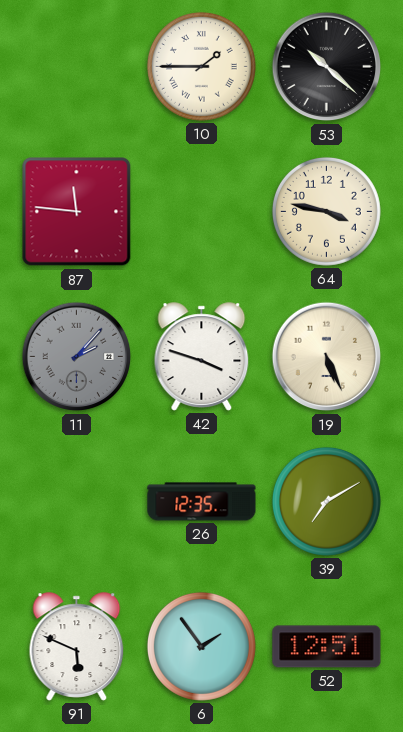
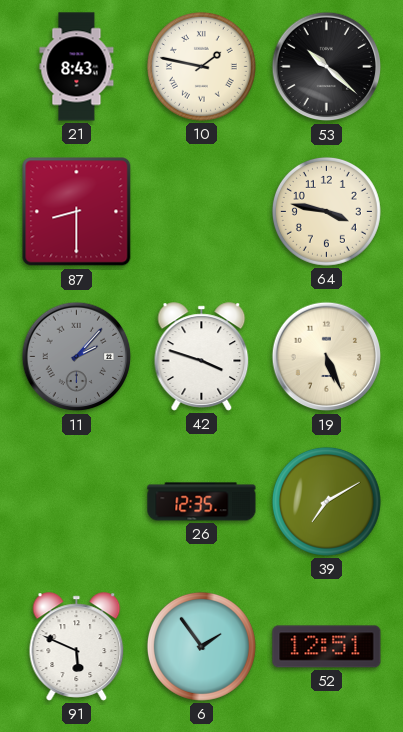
21: none -> 8:43 (77, 67)
10: 1:45 -> 1:47 (201, 66)
87: 11:46 -> 8:30 (77, 212)
